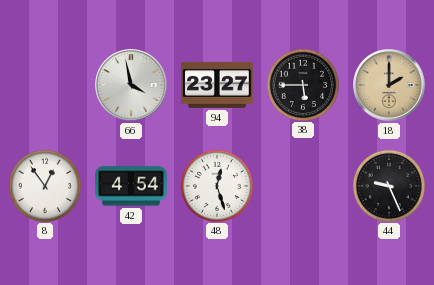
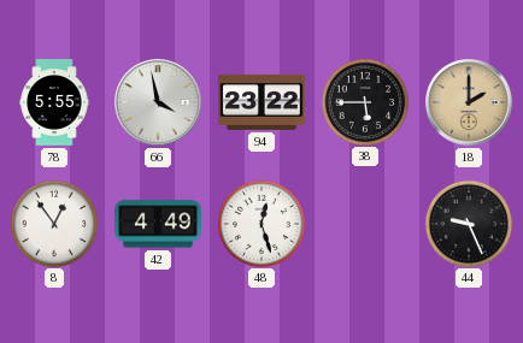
78: none -> 5:55 (54, 102)
94: 23:27 -> 23:22 (261, 102)
42: 4:54 -> 4:49 (158, 224)
